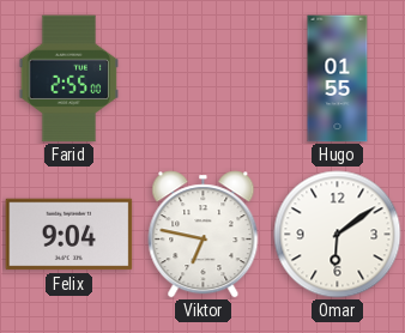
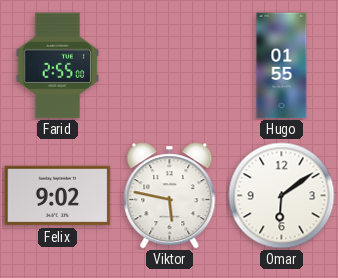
Felix: 9:04 -> 9:02 (58, 196)
Viktor: 6:47 -> 5:47 (170, 196)
